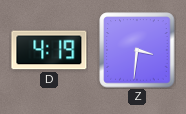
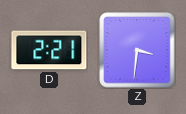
D: 4:19 -> 2:21 (49, 50)
